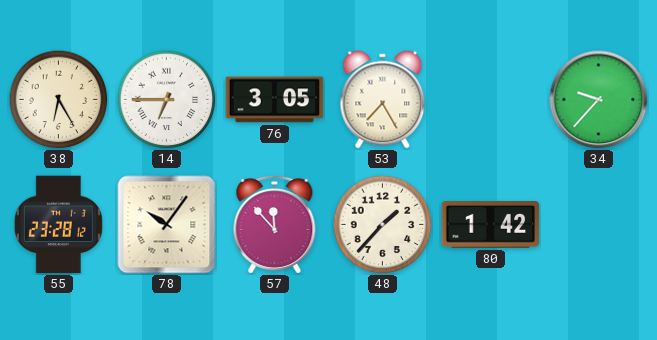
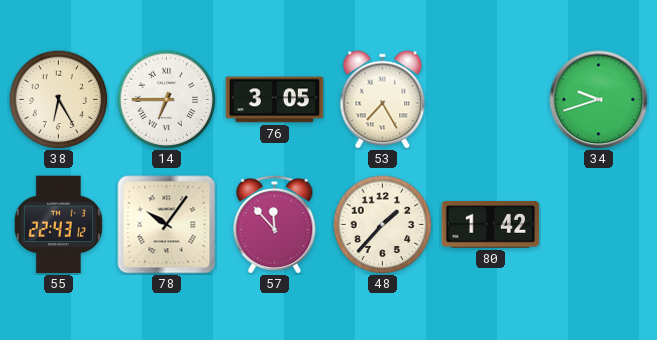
34: 9:37 -> 9:42 (599, 100)
55: 23:28 -> 22:43 (58, 225)
